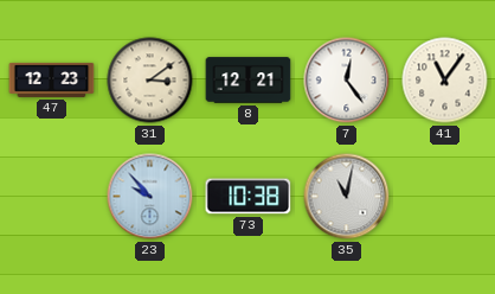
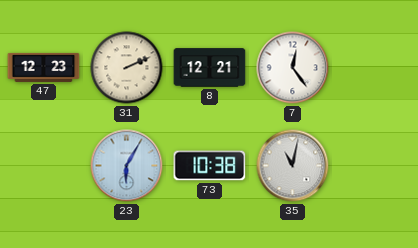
31: 3:09 -> 2:11 (127, 68)
41: 11:06 -> none (445, 81)
23: 9:53 -> 6:05 (127, 166)
